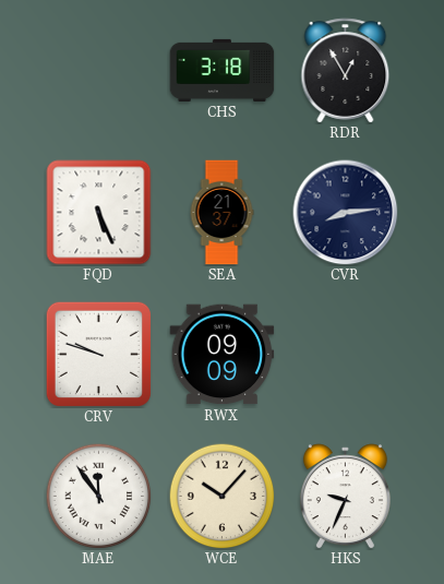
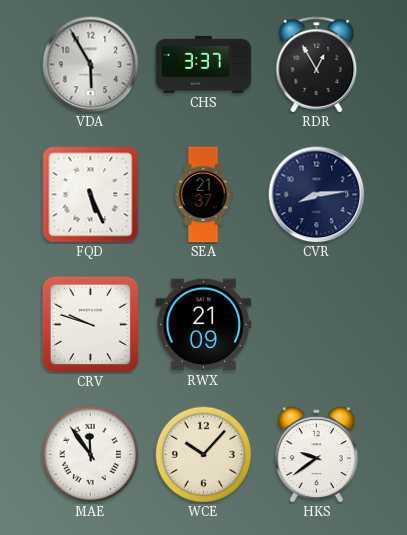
VDA: none -> 5:55 (91, 65)
CHS: 3:18 -> 3:37 (204, 64)
RWX: 09:09 -> 21:09 (204, 325)
HKS: 9:34 -> 9:39 (316, 455)
